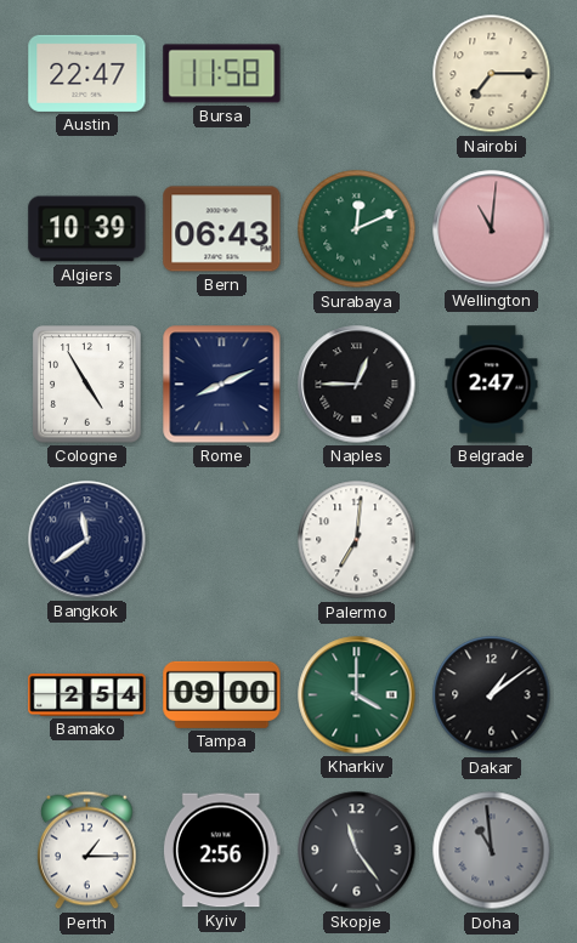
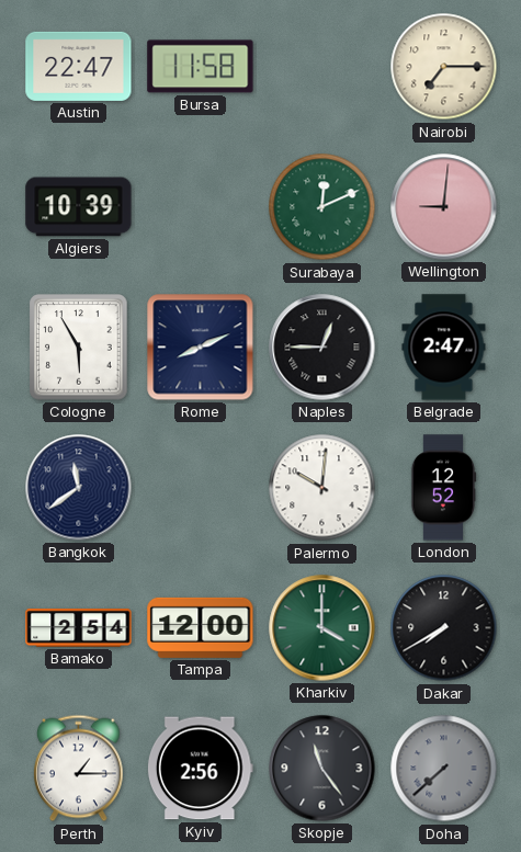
Bern: 06:43 -> none (222, 229)
Wellington: 11:01 -> 9:01 (444, 207)
Cologne: 4:55 -> 5:55 (79, 348)
Palermo: 7:01 -> 10:01 (322, 488)
London: none -> 12:52 (443, 488)
Tampa: 09:00 -> 12:00 (201, 627)
Dakar: 1:09 -> 7:40 (444, 628)
Doha: 10:59 -> 7:38 (444, 769)
